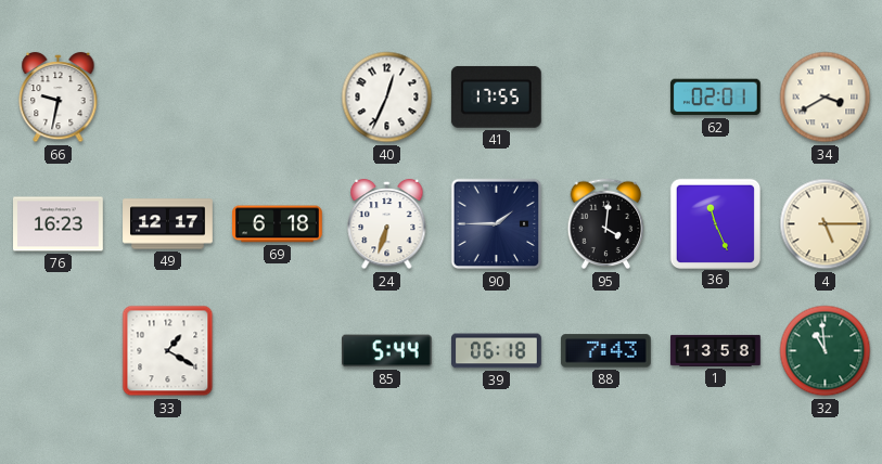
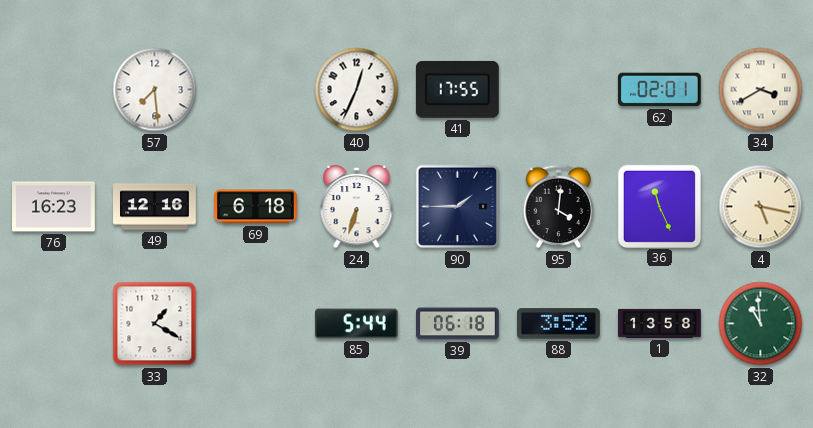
66: 9:32 -> none (59, 98)
57: none -> 7:29 (155, 90)
49: 12:17 -> 12:16 (155, 207)
4: 5:15 -> 5:17 (761, 207)
88: 7:43 -> 3:52 (558, 324)
